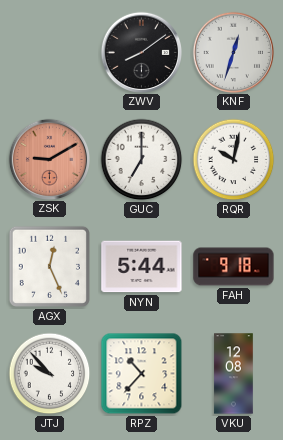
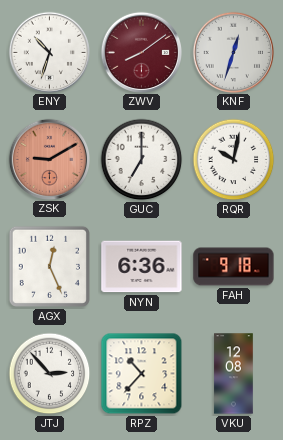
ENY: none -> 10:33 (49, 52)
ZWV dial: black -> burgundy (141, 52)
NYN: 5:44 -> 6:36 (142, 267)
JTJ: 9:53 -> 2:53 (50, 374)
